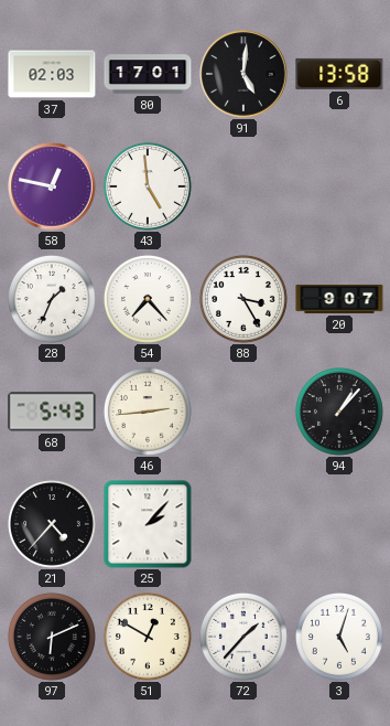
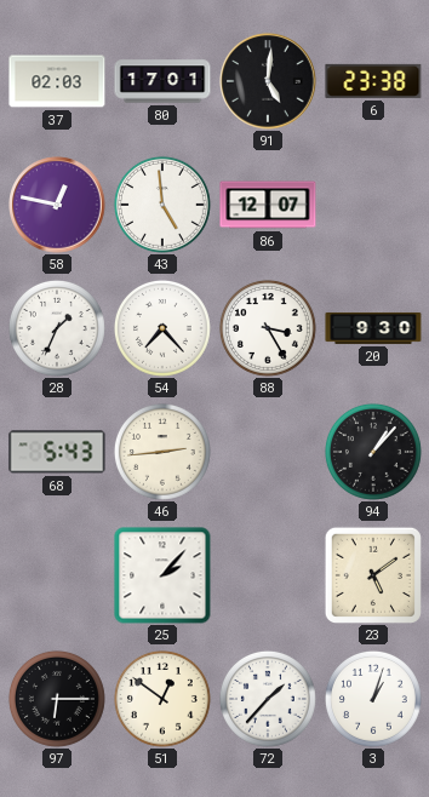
6: 13:58 -> 23:38 (373, 81)
86: none -> 12:07 (268, 205)
20: 9:07 -> 9:30 (373, 328)
21: 4:37 -> none (52, 524)
23: none -> 5:09 (373, 575)
97: 6:11 -> 6:15 (57, 699)
51: 12:50 -> 12:51 (162, 699)
3: 5:03 -> 1:03 (373, 699)
